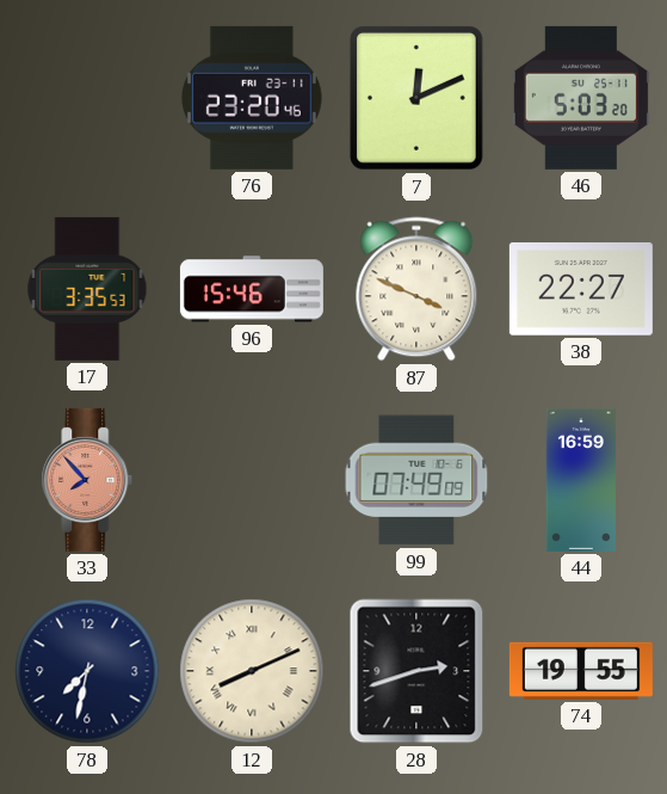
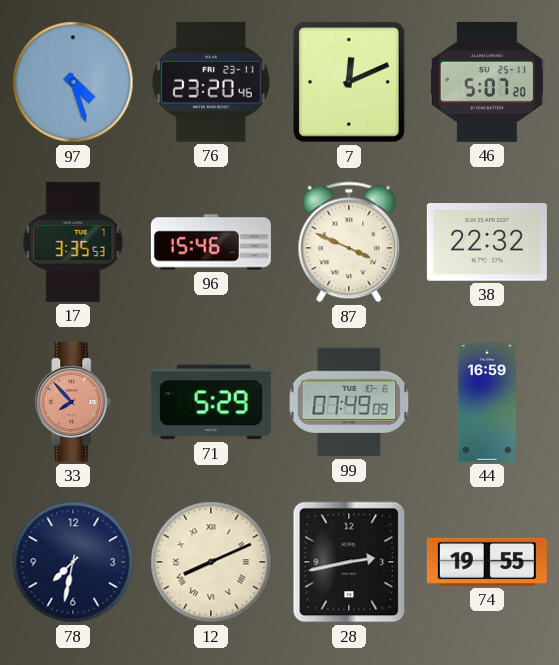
97: none -> 4:27 (73, 82)
46: 5:03 -> 5:07 (487, 82)
38: 22:27 -> 22:32 (487, 243)
71: none -> 5:29 (211, 402)
28: 2:42 -> 2:43 (349, 562)
